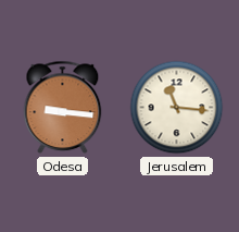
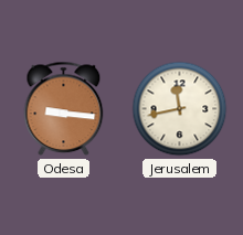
Jerusalem: 11:16 -> 11:43 (180, 109)
